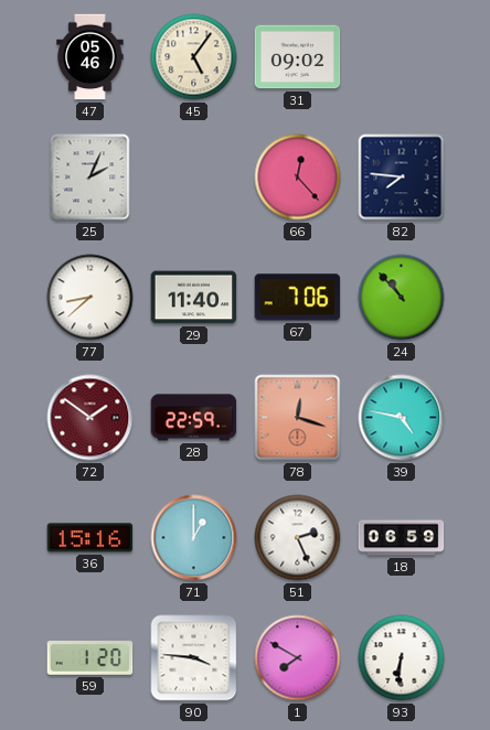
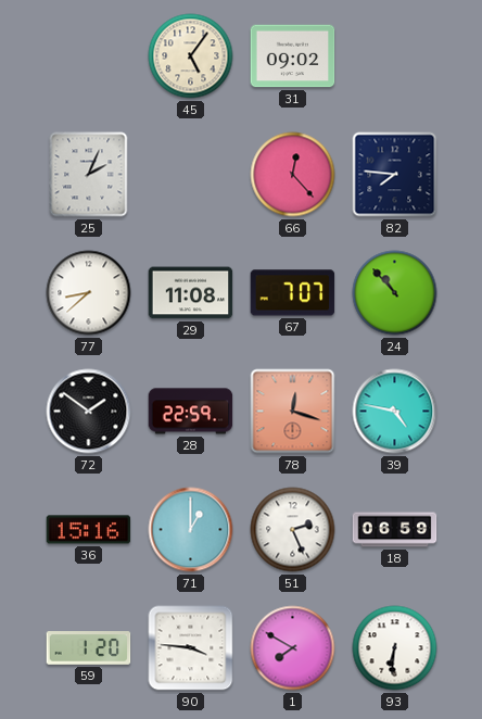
47: 05:46 -> none (90, 57)
29: 11:40 -> 11:08 (191, 293)
67: 7:06 -> 7:07 (293, 293)
72 dial: burgundy -> black (89, 412)
